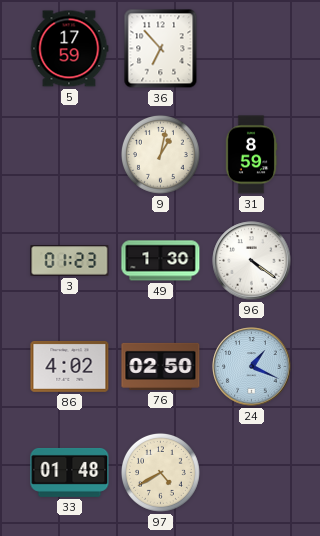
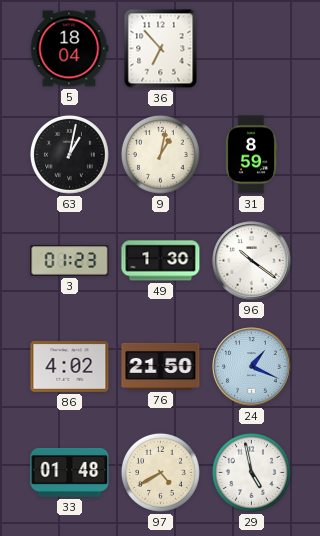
5: 17:59 -> 18:04 (69, 49)
63: none -> 1:02 (70, 155)
96: 4:21 -> 10:21 (252, 261)
76: 02:50 -> 21:50 (161, 366)
29: none -> 4:58 (252, 473)
